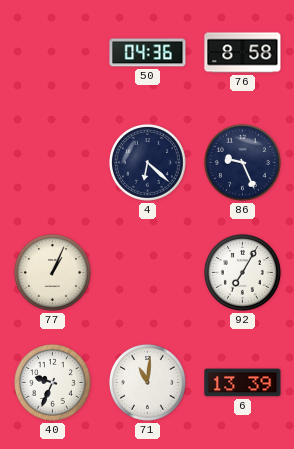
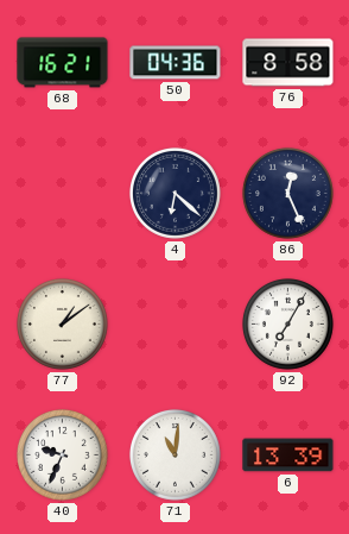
68: none -> 16:21 (63, 63)
86: 9:26 -> 12:26 (287, 193)
77: 1:04 -> 1:09 (62, 323)
